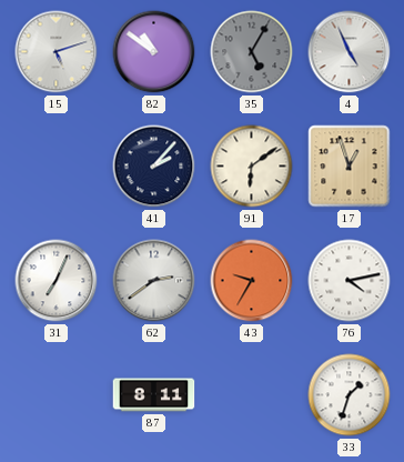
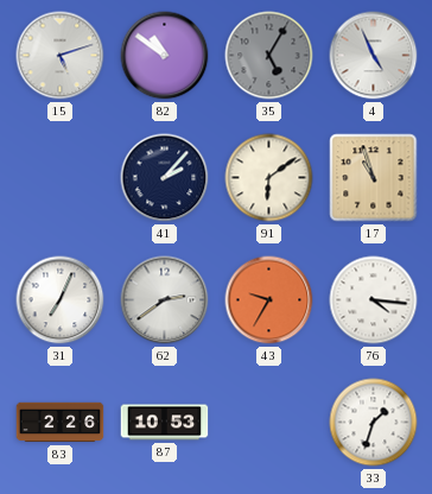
17: 12:57 -> 10:57 (374, 178)
76: 4:13 -> 4:16 (374, 300)
83: none -> 2:26 (61, 423)
87: 8:11 -> 10:53 (165, 423)
